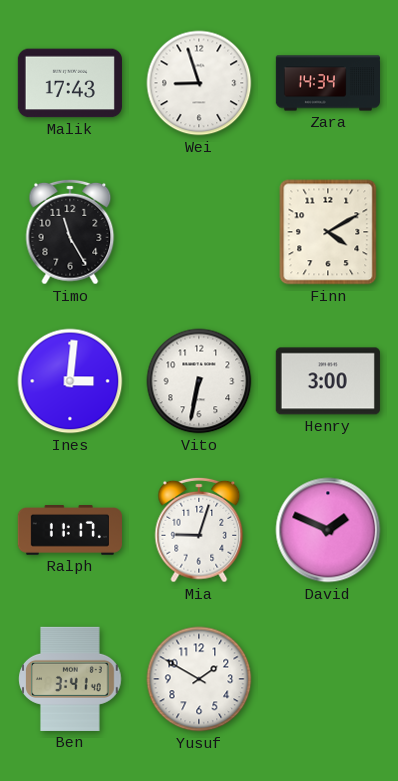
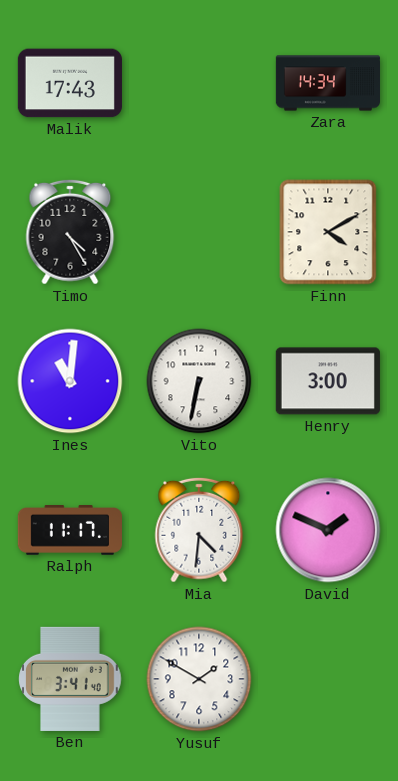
Wei: 8:57 -> none (199, 83)
Timo: 11:25 -> 4:25 (70, 232)
Ines: 3:01 -> 11:01 (70, 381)
Mia: 9:03 -> 4:31 (199, 530)
